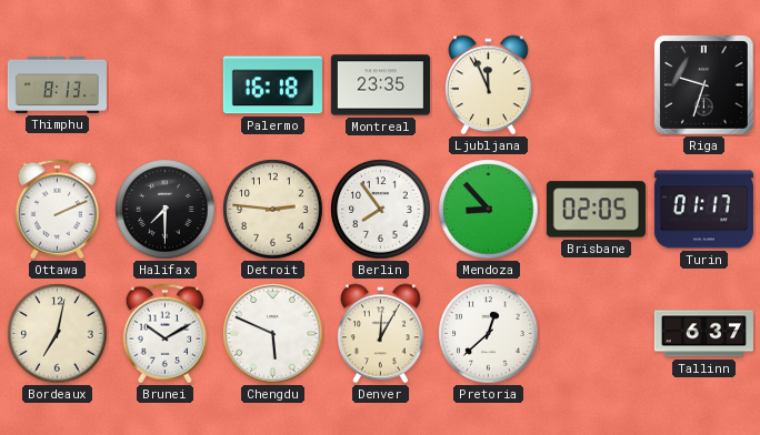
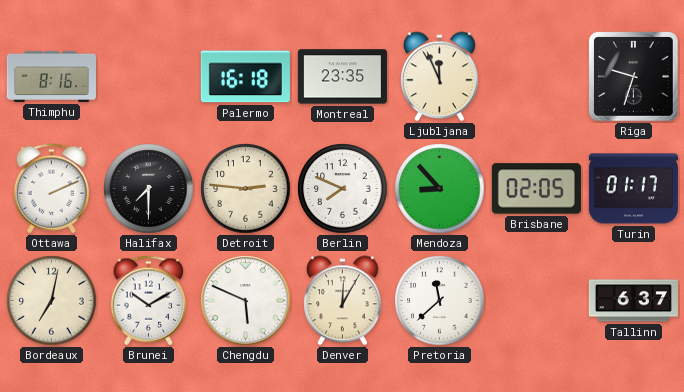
Thimphu: 8:13 -> 8:16 (51, 76)
Berlin: 7:54 -> 7:49 (343, 189)
Pretoria: 12:38 -> 11:38 (440, 301)
